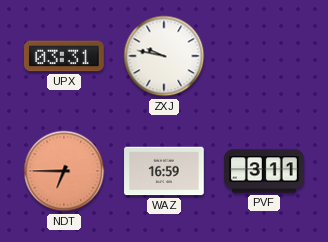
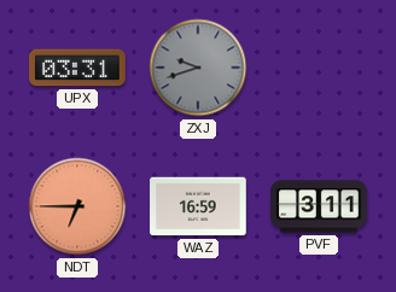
ZXJ: 9:47 -> 9:42 (198, 68)
ZXJ dial: white -> grey (198, 68)
